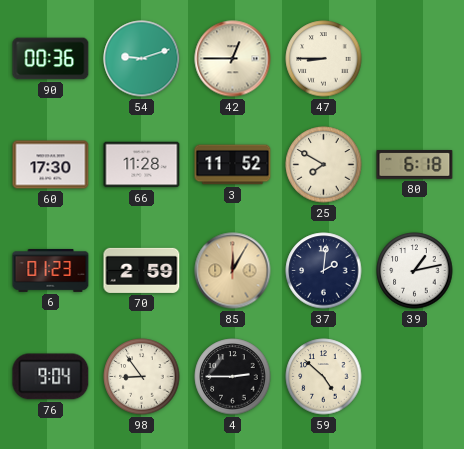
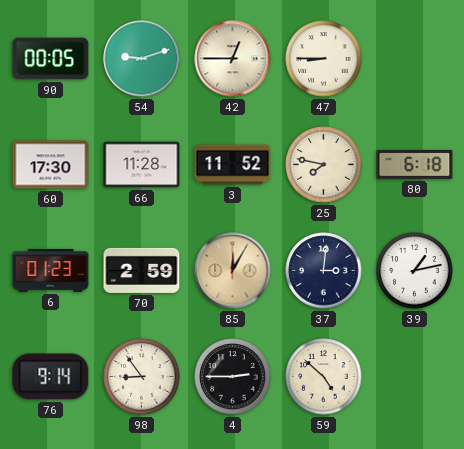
90: 00:36 -> 00:05 (51, 59)
25: 7:50 -> 7:47 (324, 165)
37: 2:01 -> 3:01 (324, 271)
76: 9:04 -> 9:14 (51, 377)
